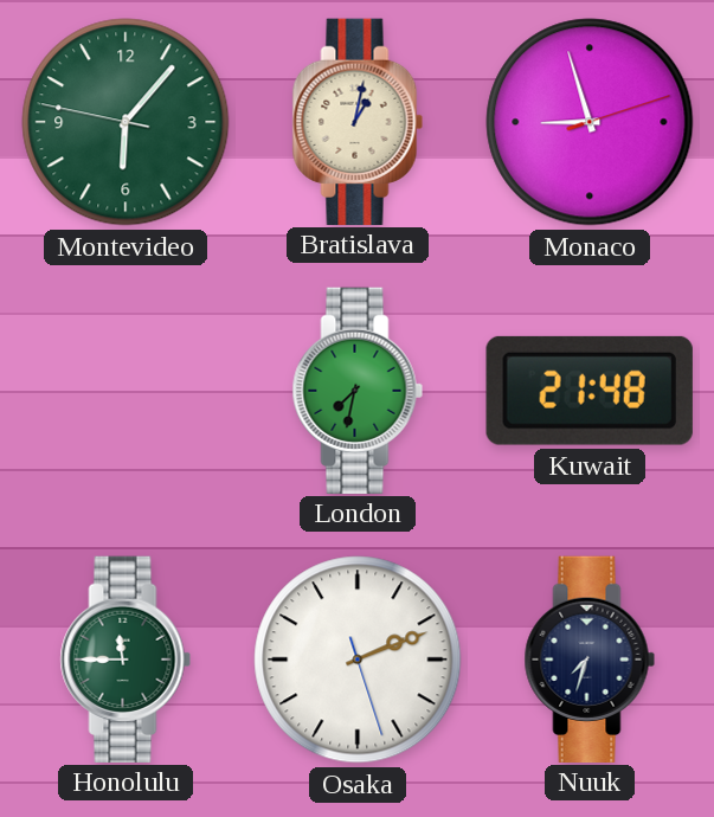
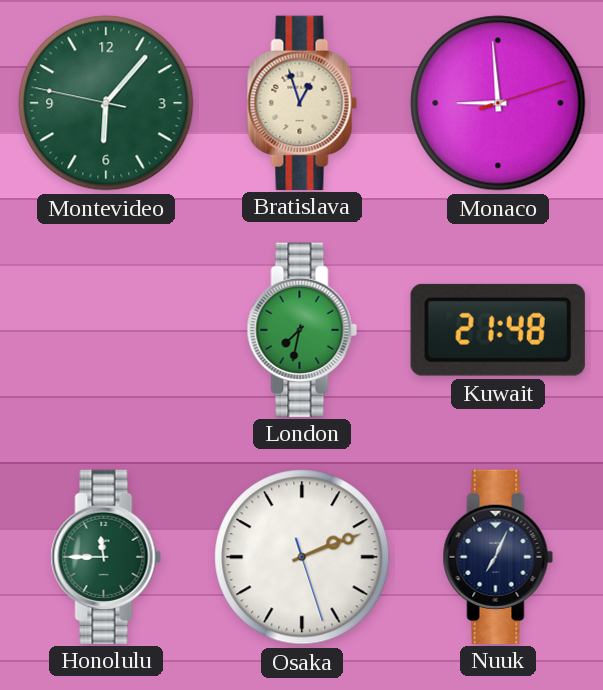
Bratislava: 1:02 -> 12:57 (302, 102)
Monaco: 8:57 -> 8:59 (498, 103)
Nuuk: 7:33 -> 7:04 (498, 556)
